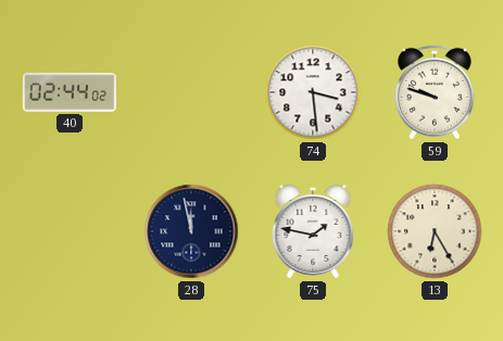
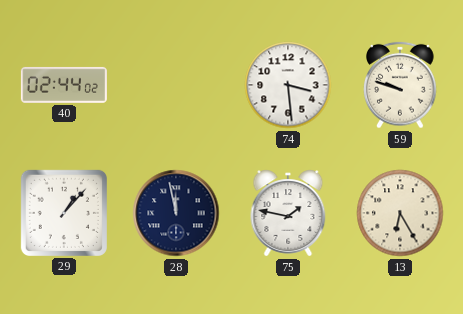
29: none -> 1:07 (64, 213)
